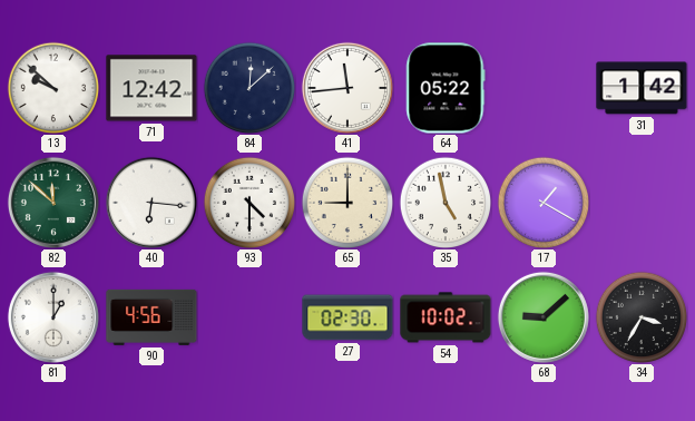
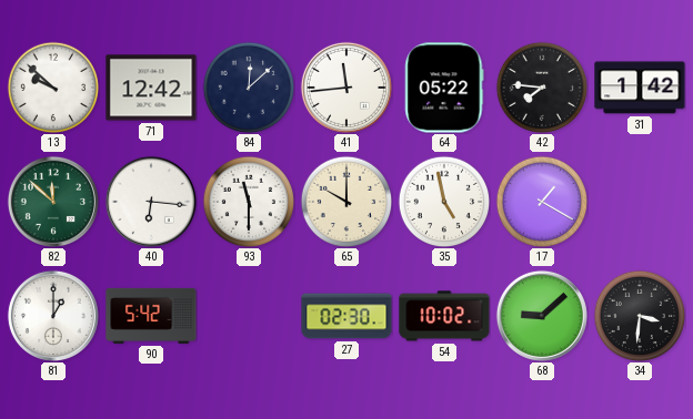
42: none -> 7:46 (542, 88)
93: 4:30 -> 11:30 (249, 202)
65: 9:00 -> 10:00 (346, 202)
90: 4:56 -> 5:42 (151, 316)
34: 3:35 -> 3:31 (640, 316)
